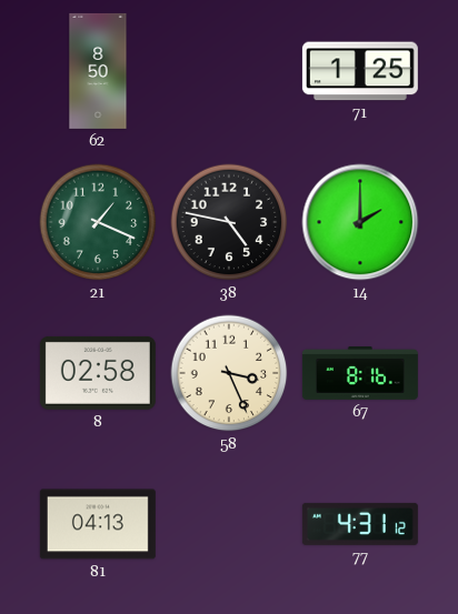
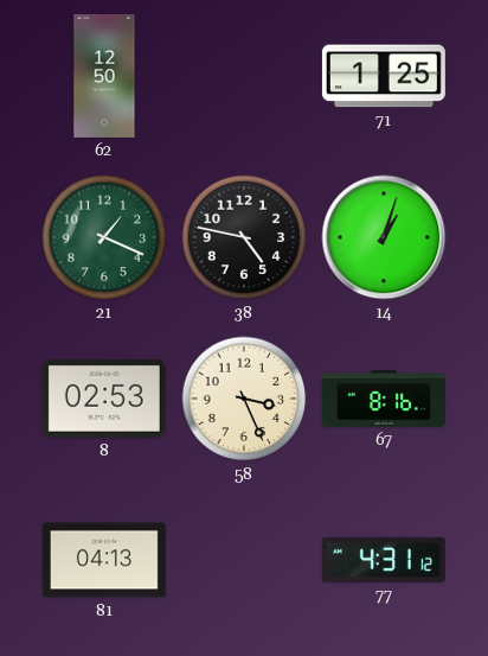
62: 8:50 -> 12:50 (104, 76)
14: 2:00 -> 1:03 (384, 237)
8: 02:58 -> 02:53 (104, 399)
